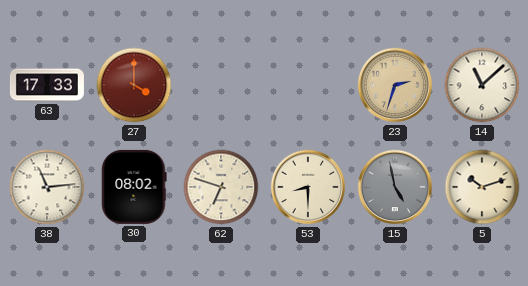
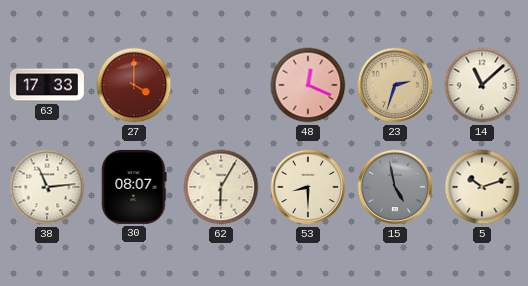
48: none -> 12:19 (308, 85)
30: 08:02 -> 08:07 (134, 187)
62: 6:48 -> 6:05 (221, 187)
